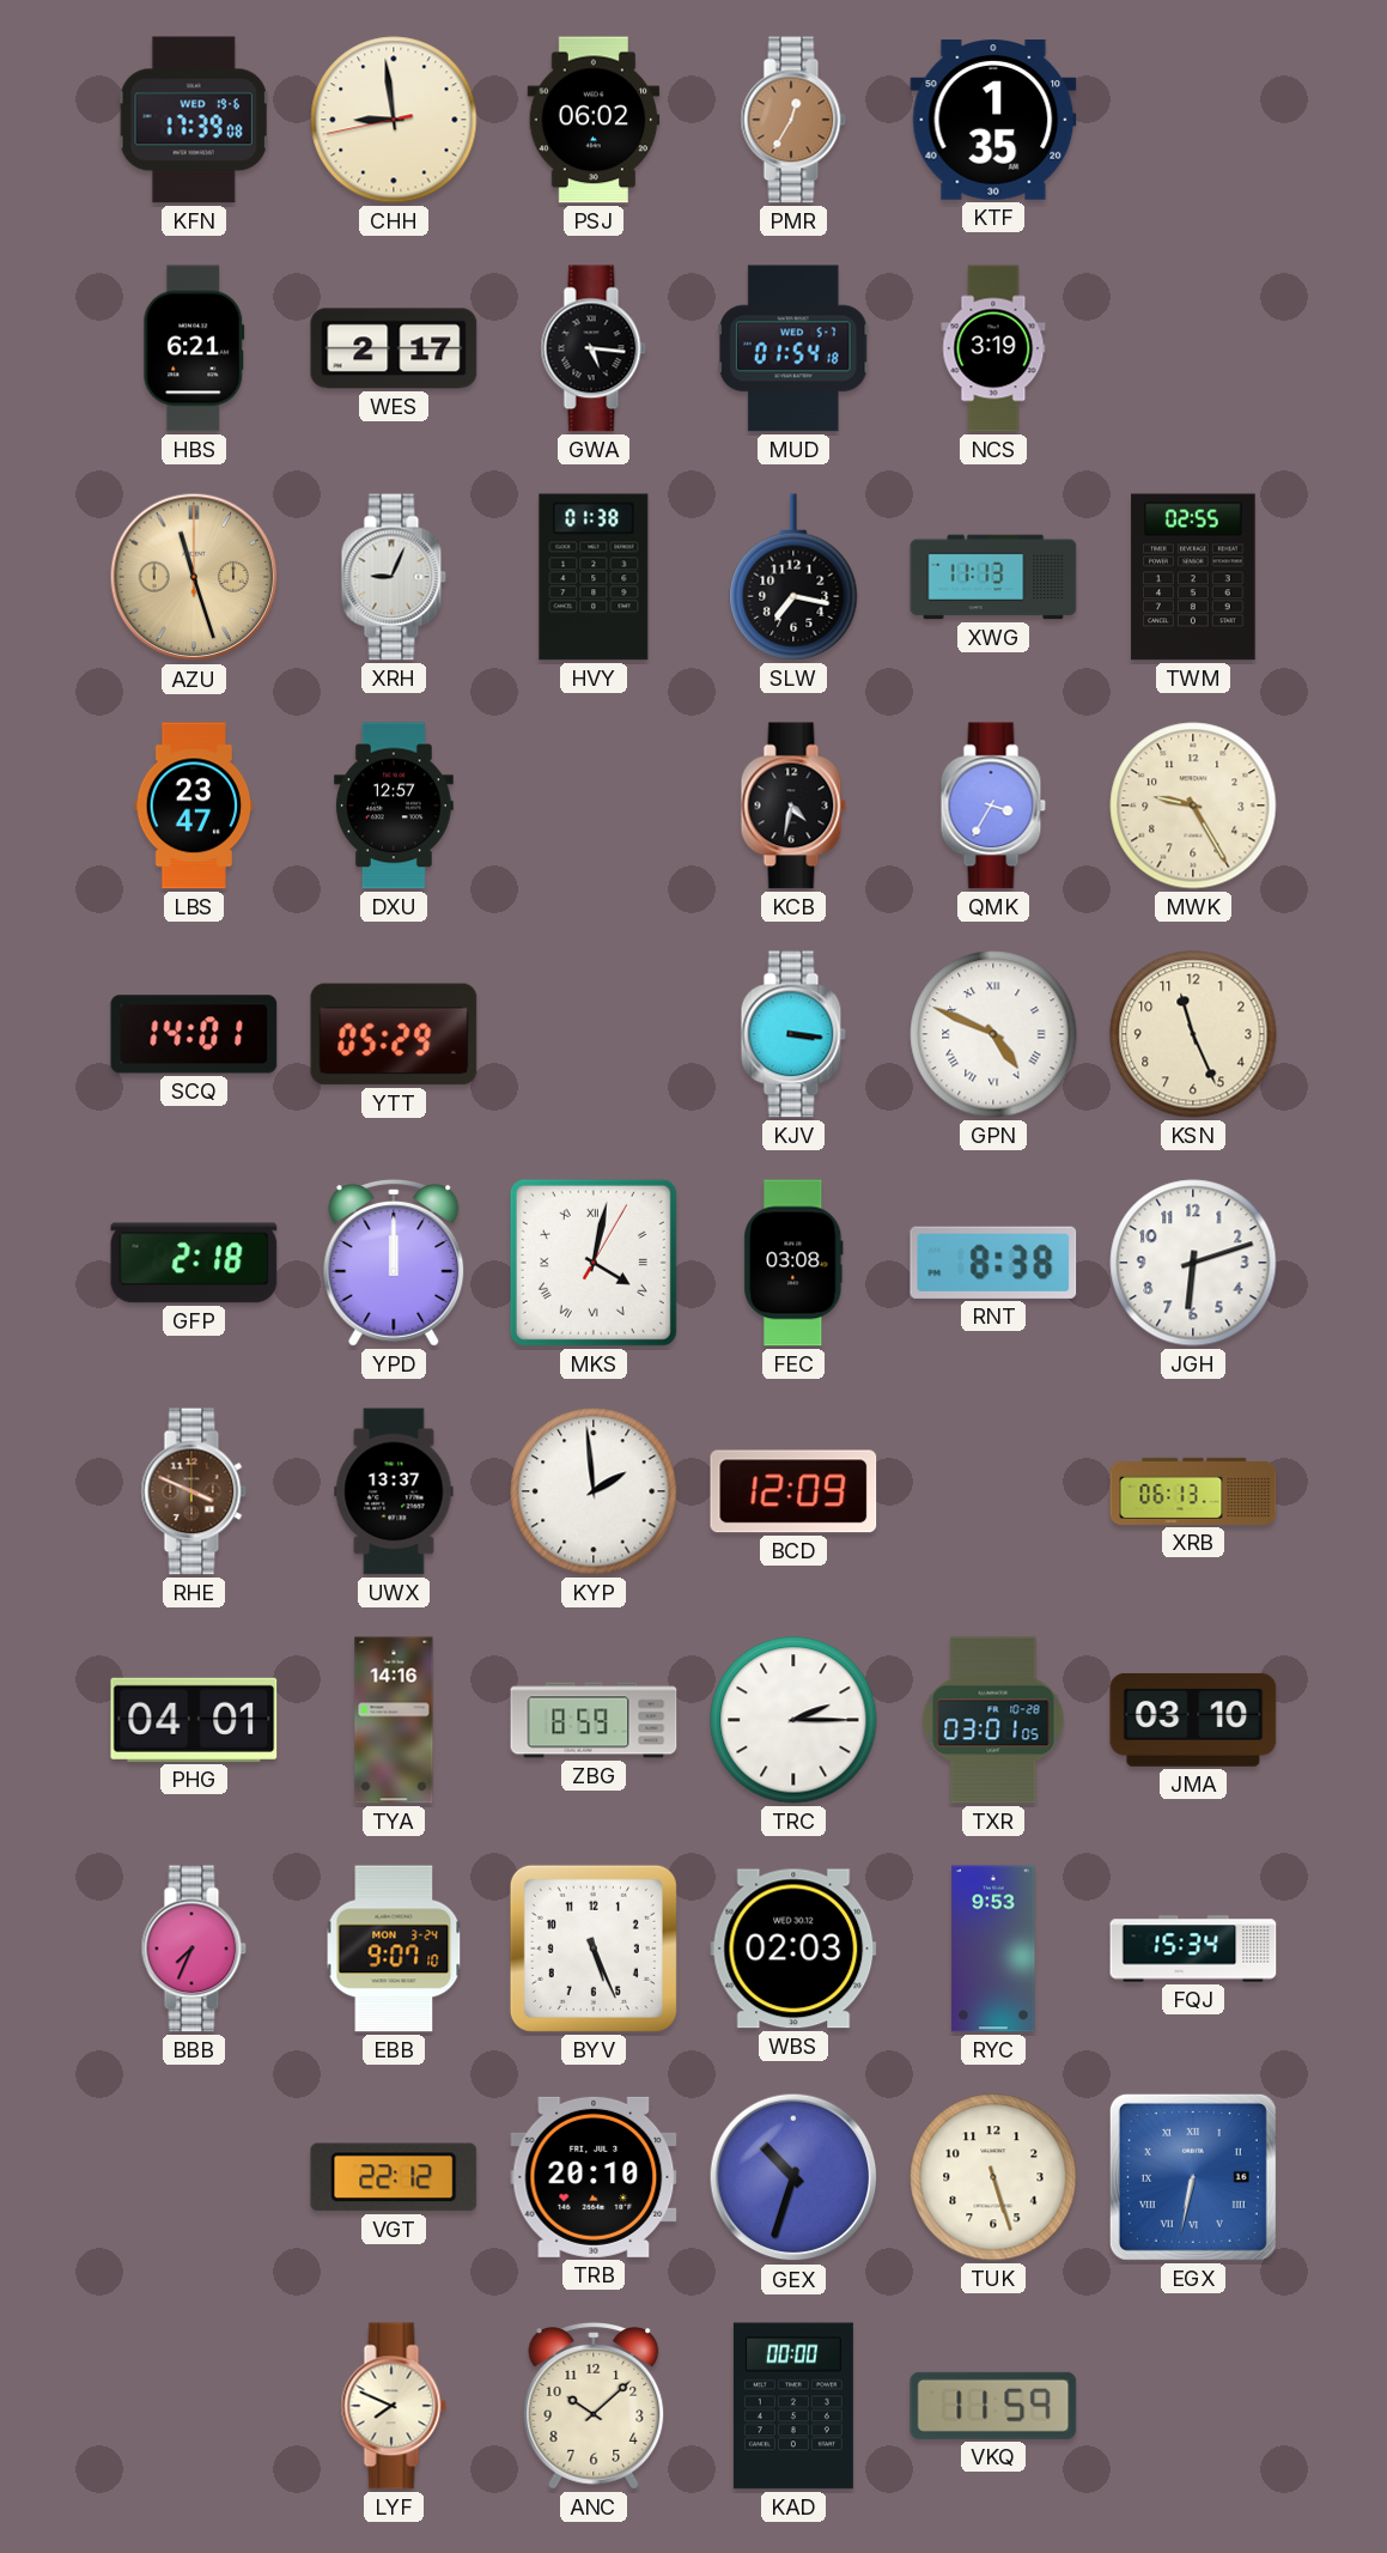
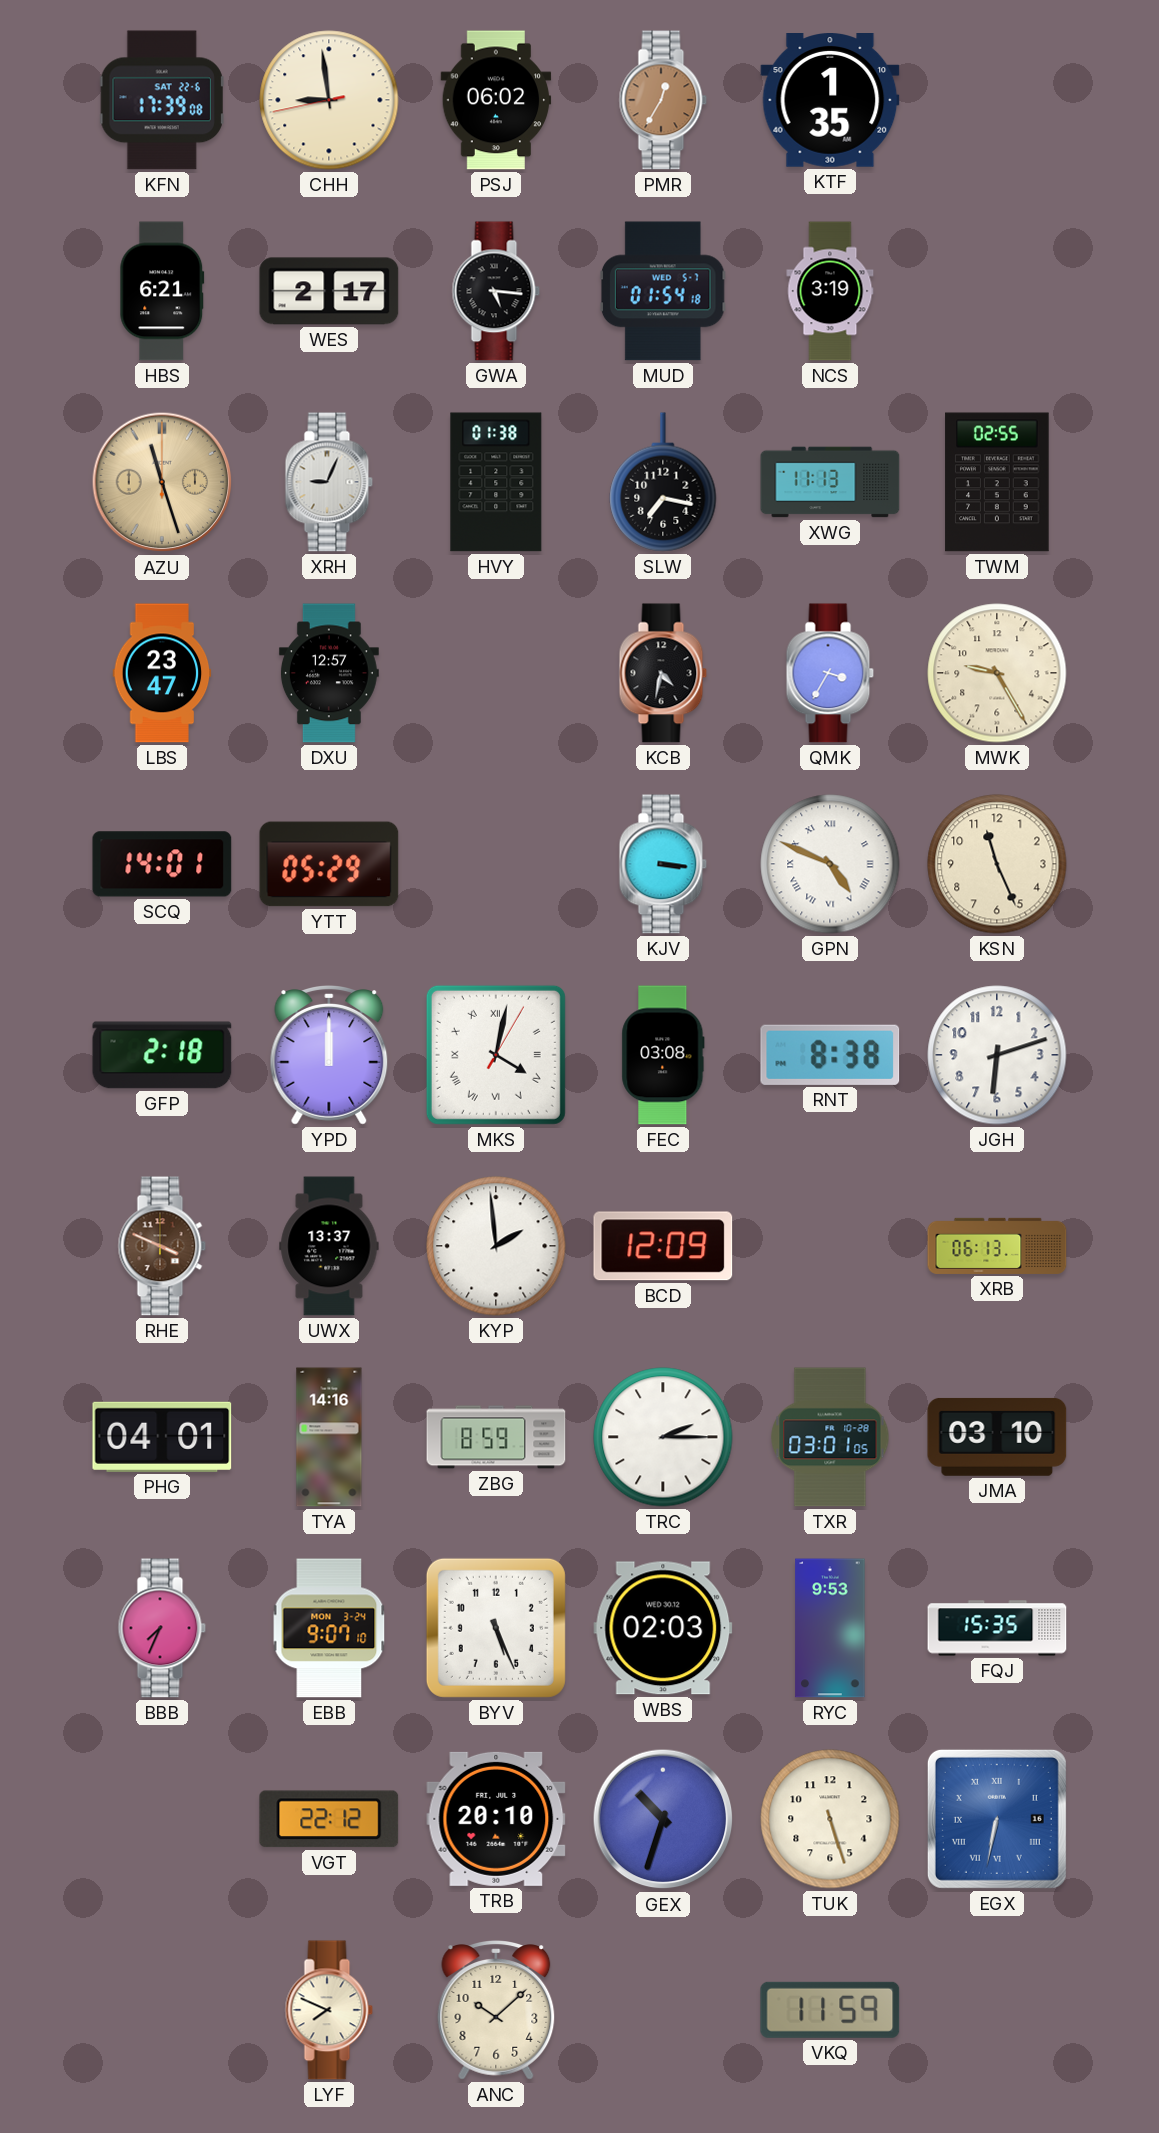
KFN date: WED 19-6 -> SAT 22-6 (162, 100)
FQJ: 15:34 -> 15:35 (997, 1628)
KAD: 00:00 -> none (793, 2406)
